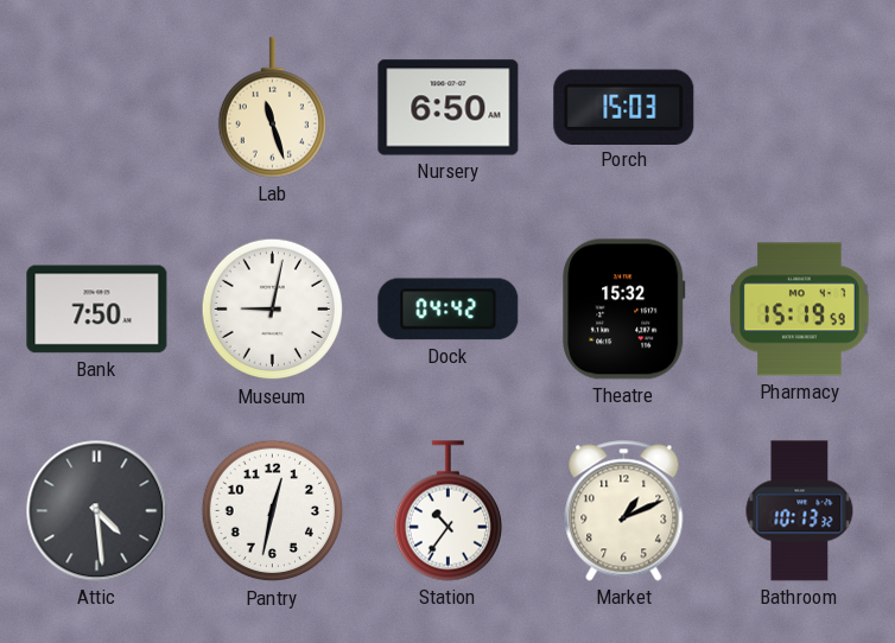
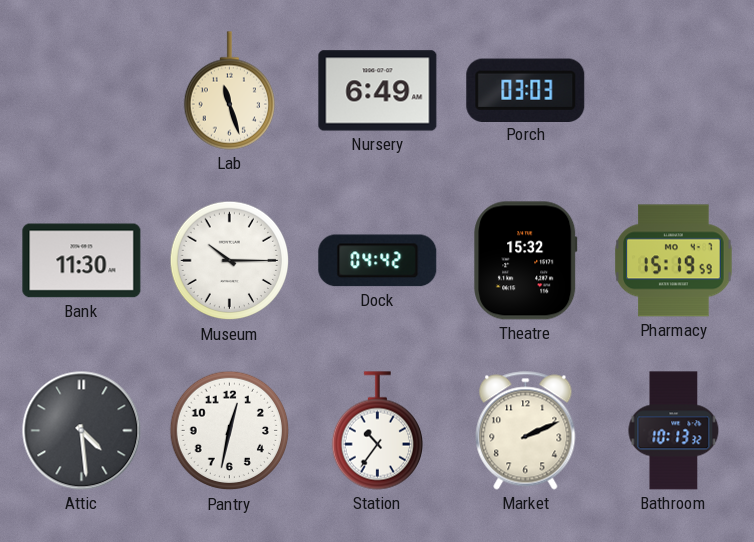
Nursery: 6:50 -> 6:49 (378, 91)
Porch: 15:03 -> 03:03 (526, 90)
Bank: 7:50 -> 11:30 (82, 261)
Museum: 9:02 -> 10:15 (230, 261)
Market: 1:11 -> 2:11 (526, 431)
